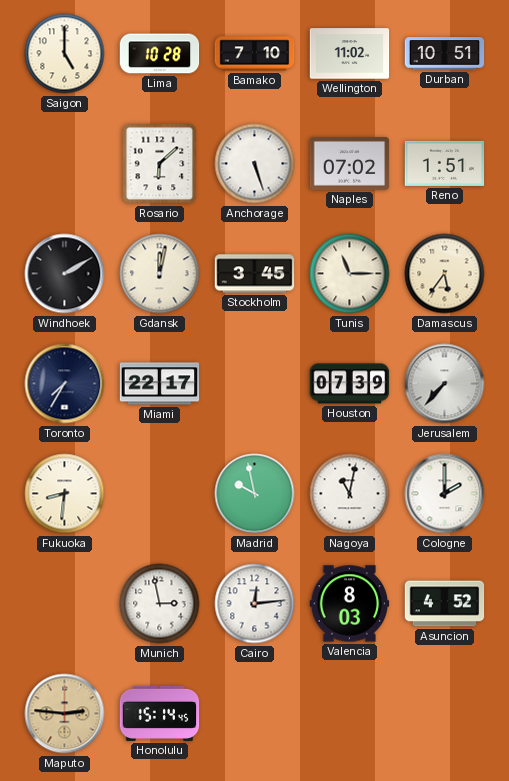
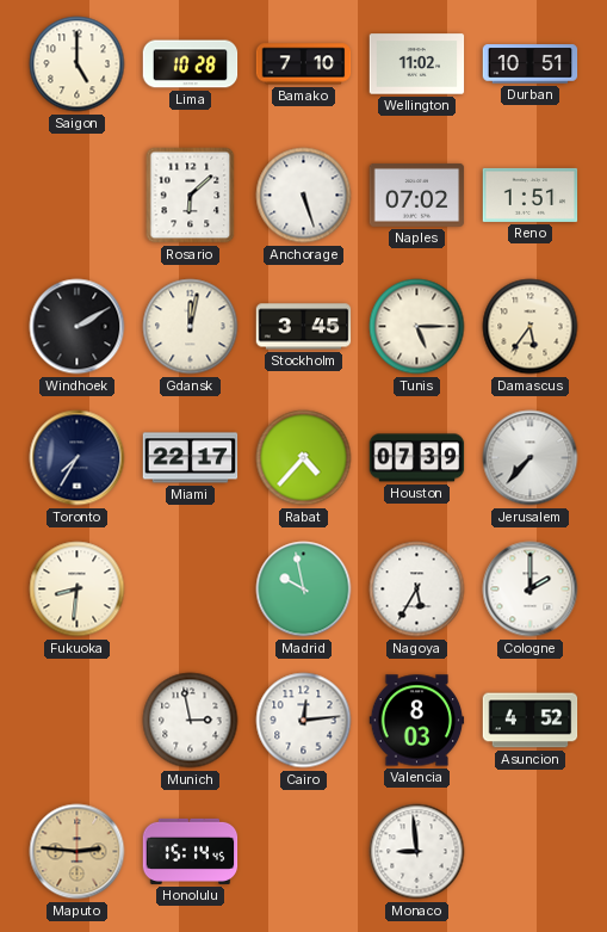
Tunis: 11:15 -> 5:15 (417, 327)
Rabat: none -> 4:37 (304, 458)
Nagoya: 11:02 -> 5:35 (417, 590)
Monaco: none -> 8:59 (417, 852)
